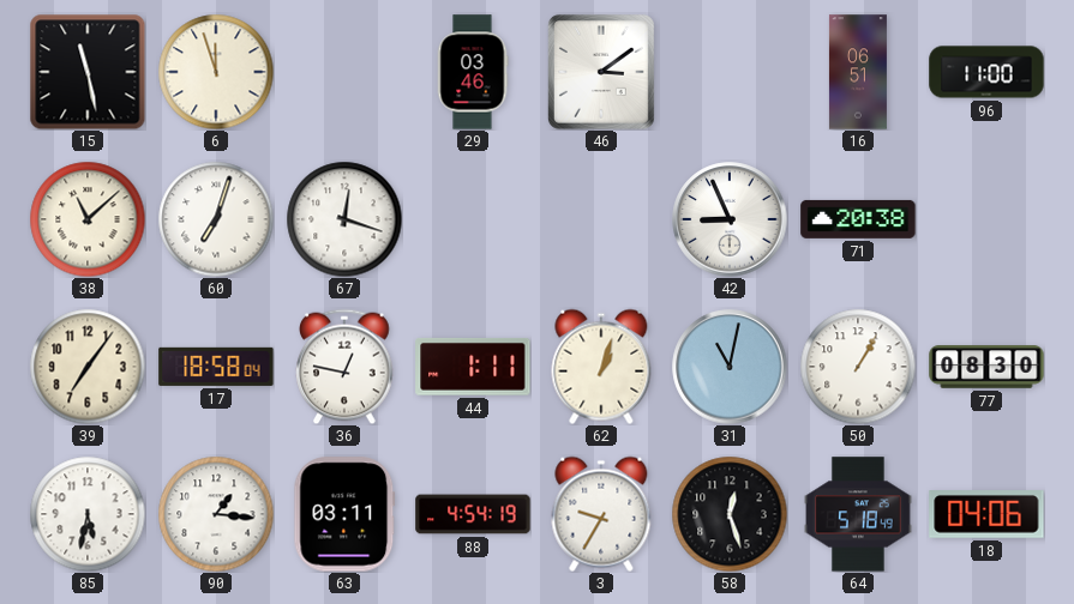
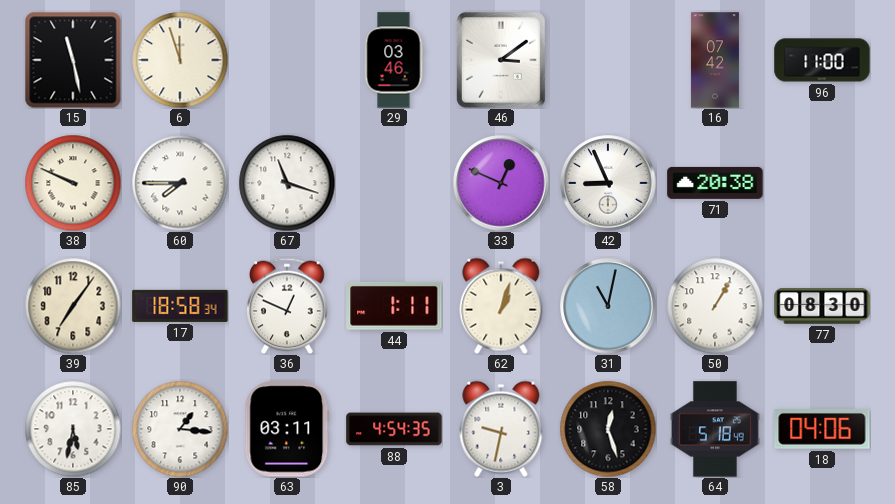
16: 06:51 -> 07:42 (715, 60)
38: 11:08 -> 9:49 (73, 183)
60: 7:03 -> 7:45 (180, 183)
67: 12:18 -> 11:18 (287, 183)
33: none -> 12:49 (501, 183)
17: 18:58:04 -> 18:58:34 (180, 306)
36: 12:47 -> 12:49 (287, 306)
88: 4:54:19 -> 4:54:35 (394, 429)
3: 9:35 -> 9:32 (501, 429)
